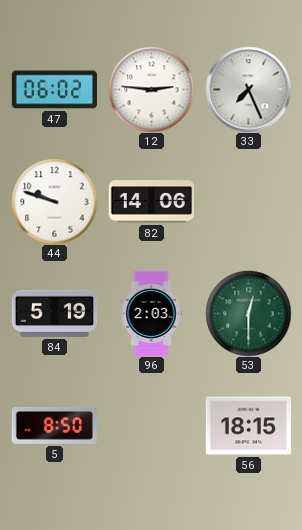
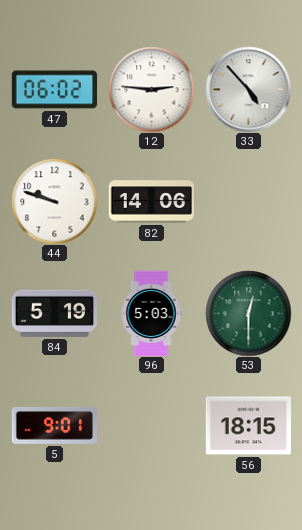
33: 7:26 -> 4:53 (248, 89)
96: 2:03 -> 5:03 (151, 313)
5: 8:50 -> 9:01 (54, 425)
